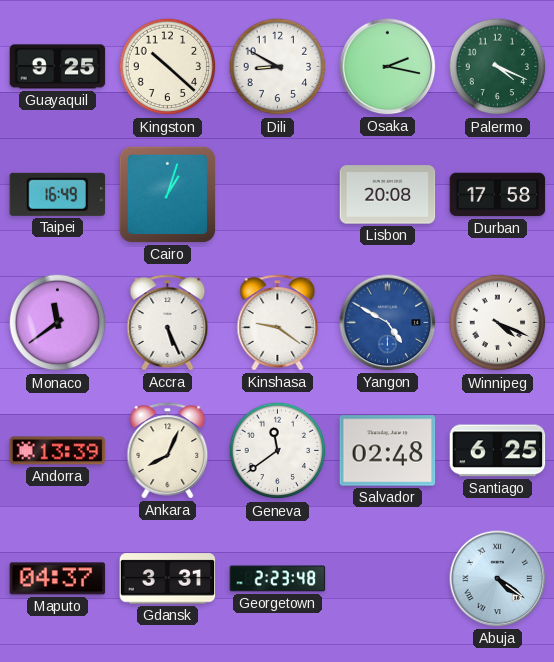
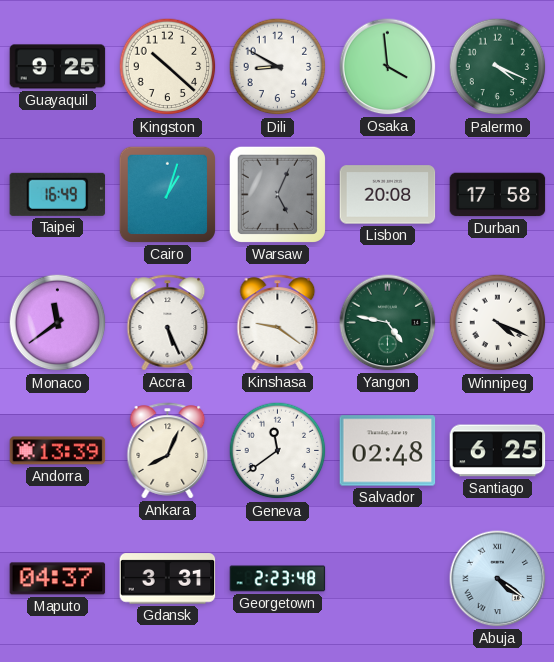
Osaka: 2:17 -> 3:59 (388, 67)
Warsaw: none -> 5:04 (277, 194)
Yangon: 4:50 -> 4:47 (388, 323)
Yangon dial: blue -> green (388, 323)
